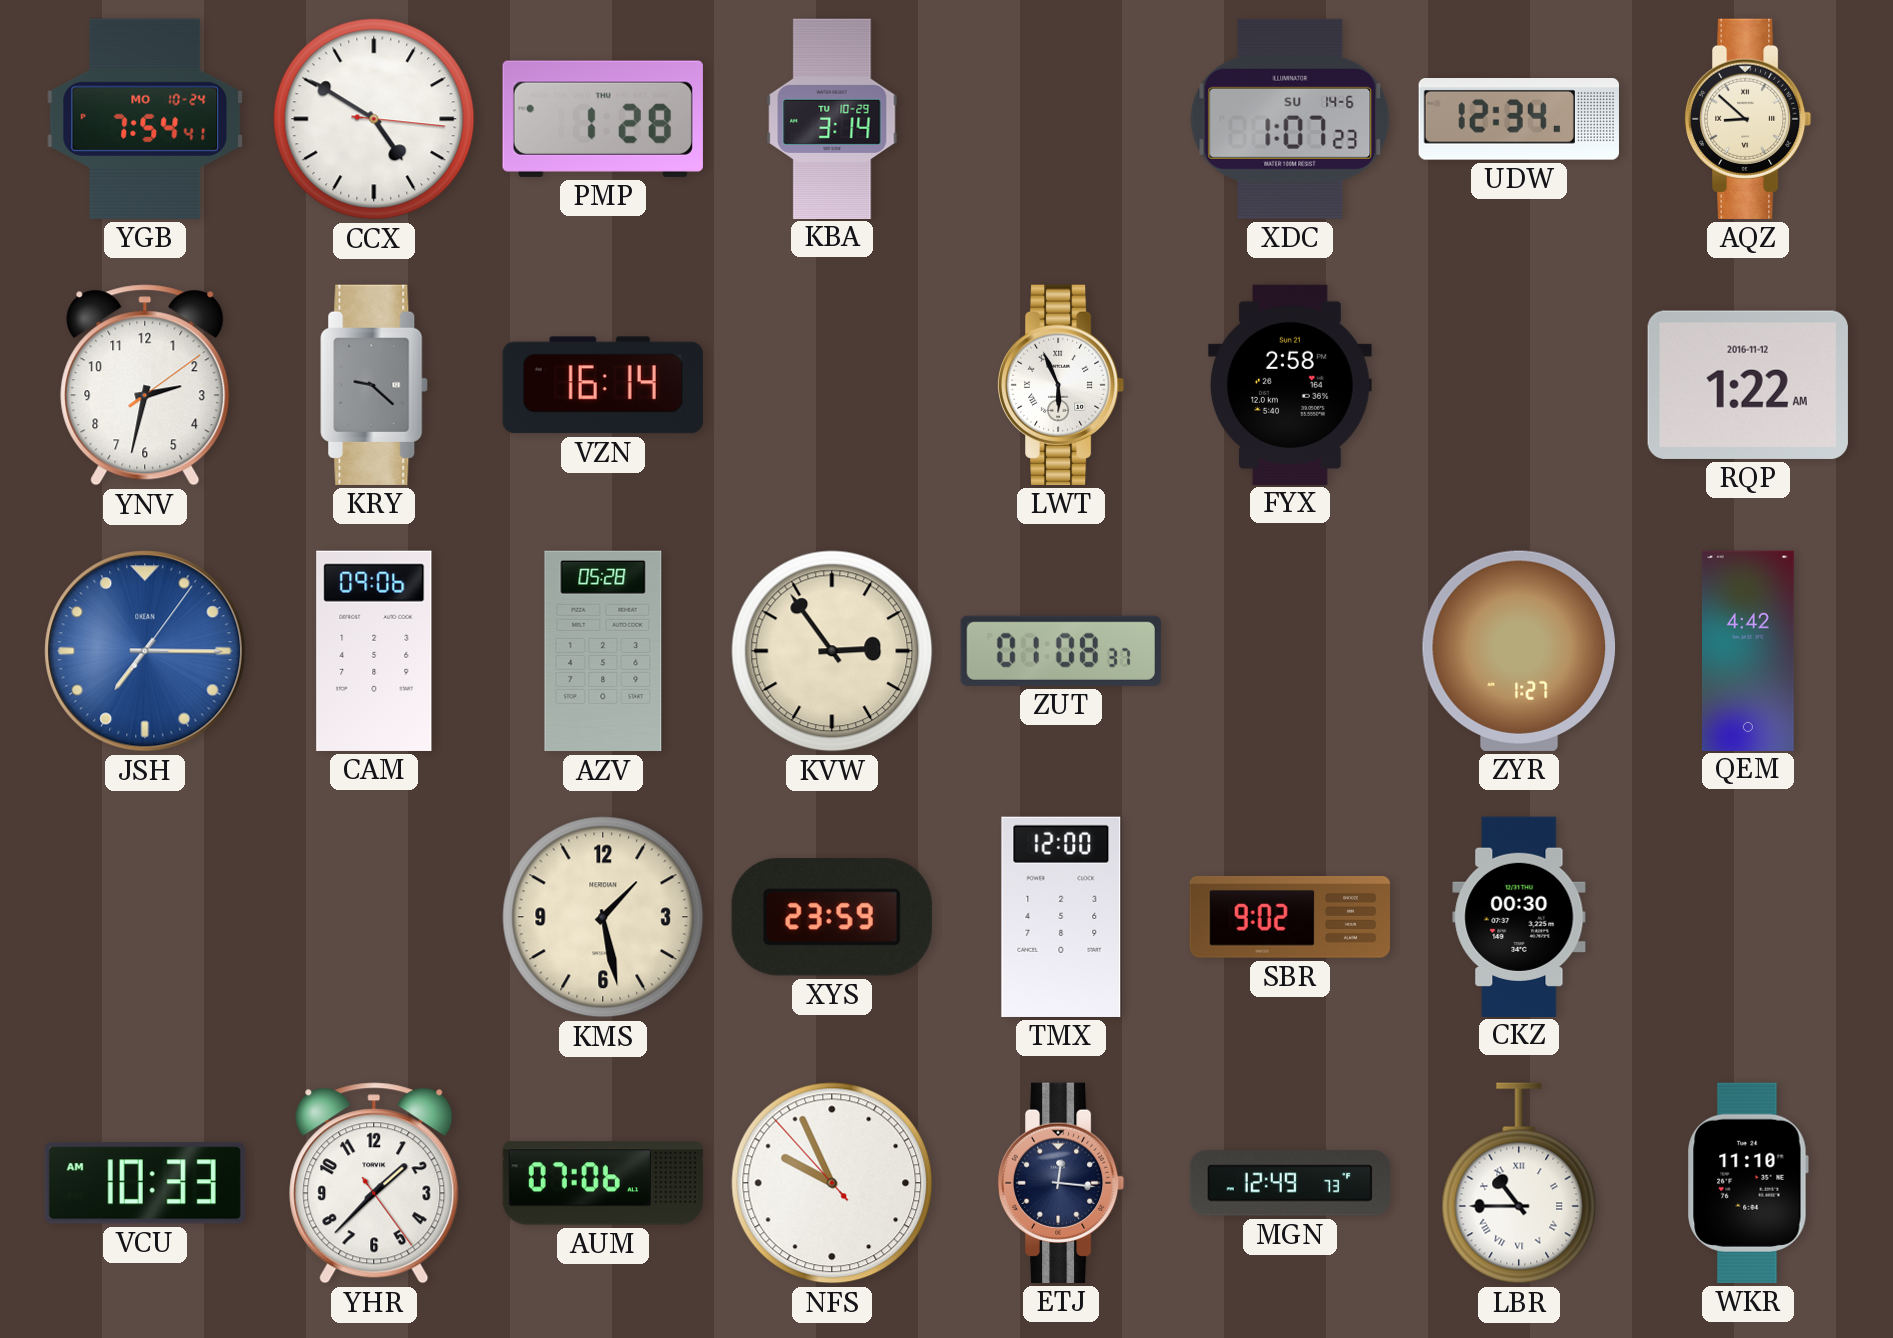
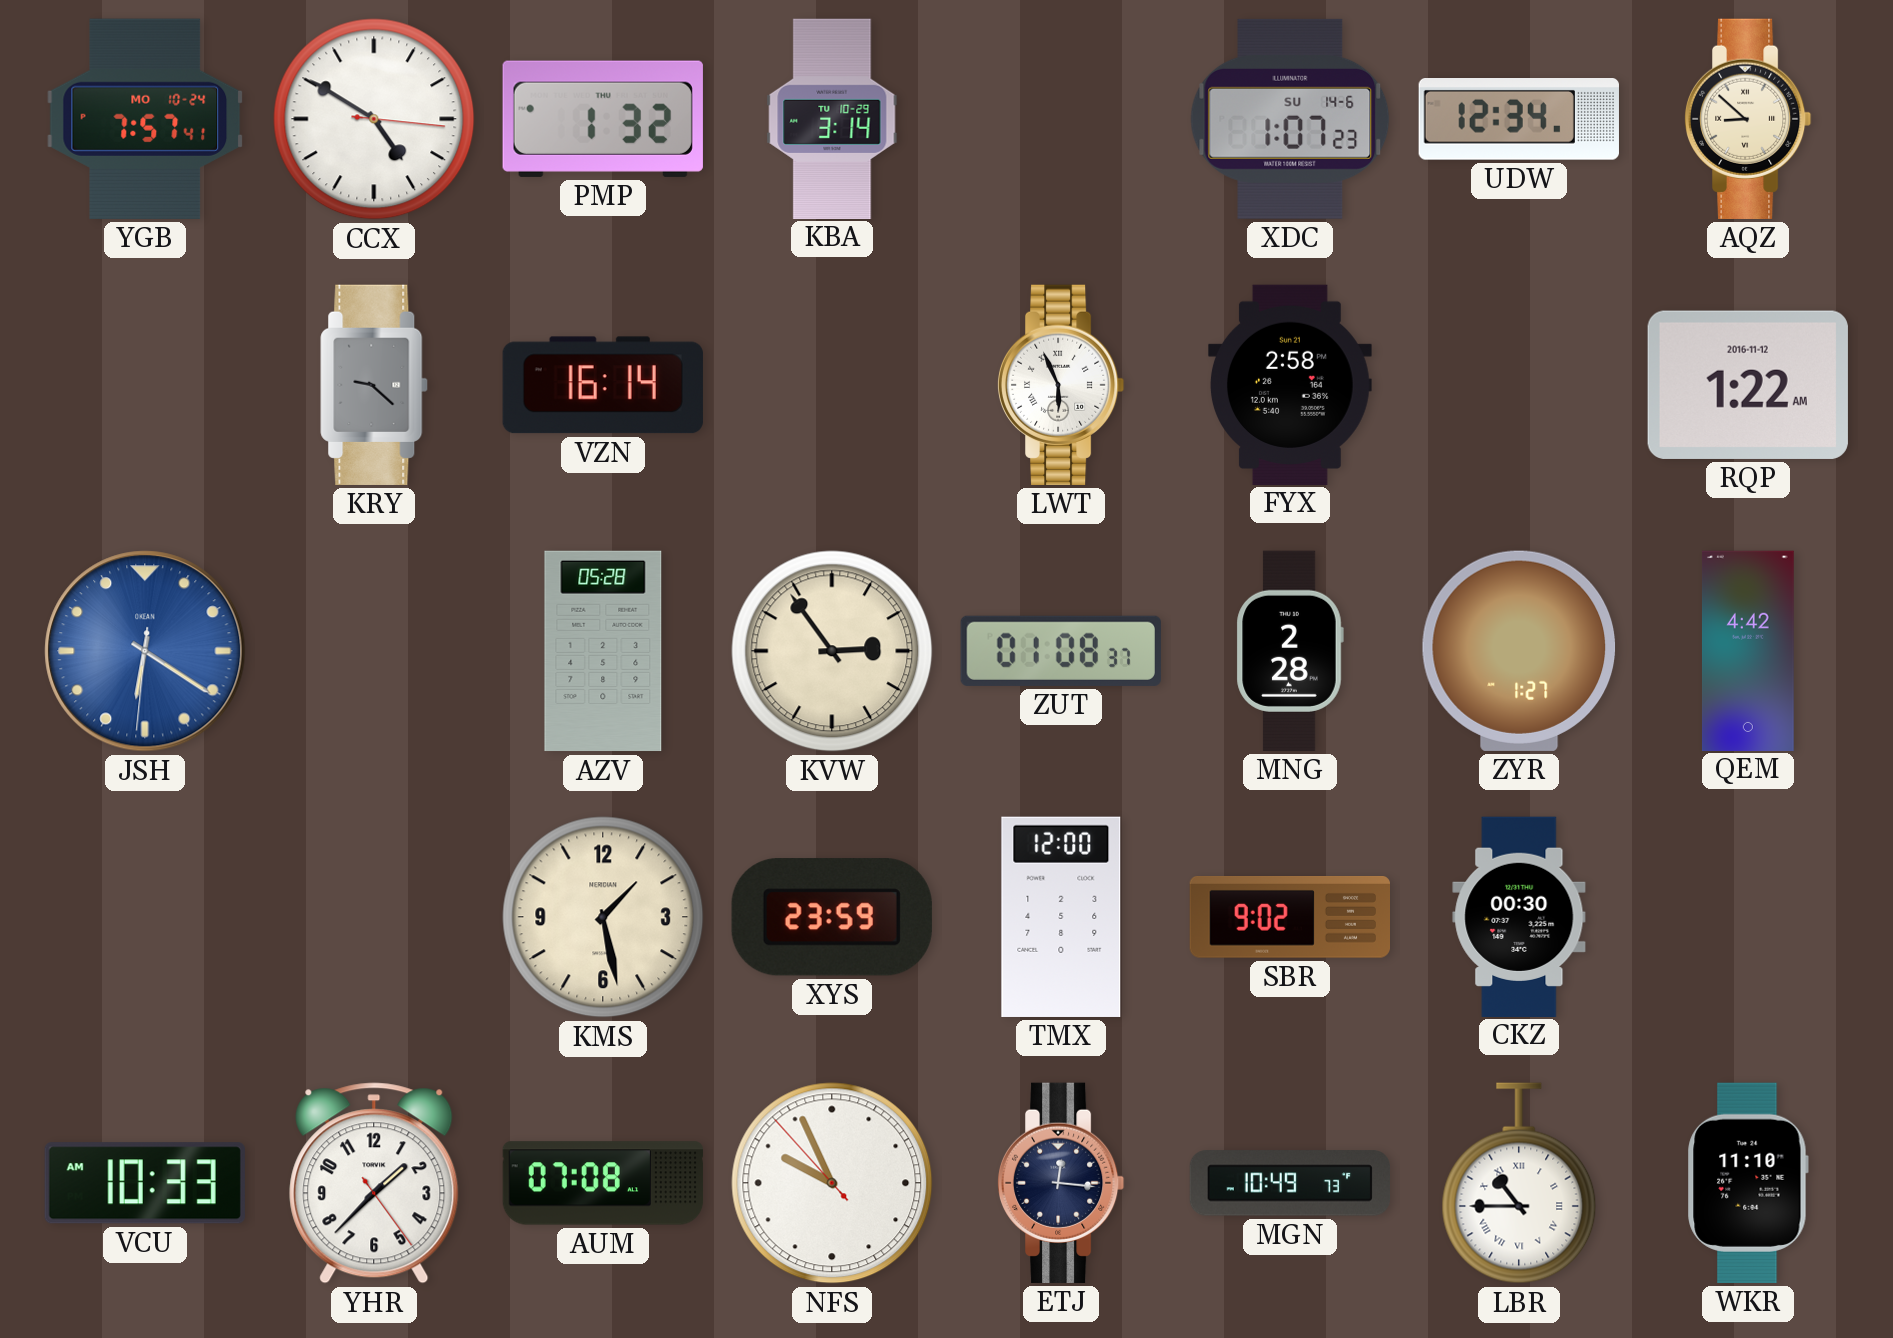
YGB: 7:54 -> 7:57 (145, 119)
PMP: 1:28 -> 1:32 (603, 119)
YNV: 2:32 -> none (145, 385)
JSH: 7:15 -> 6:20 (145, 651)
CAM: 09:06 -> none (374, 651)
MNG: none -> 2:28 (1290, 651)
AUM: 07:06 -> 07:08 (603, 1183)
MGN: 12:49 -> 10:49 (1289, 1183)
